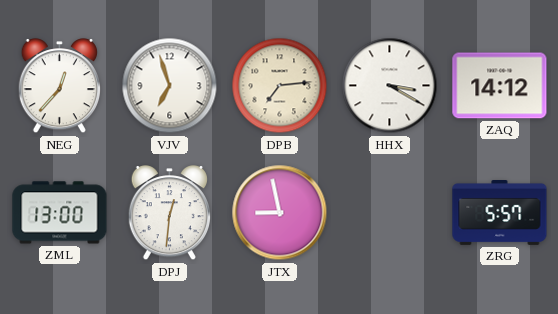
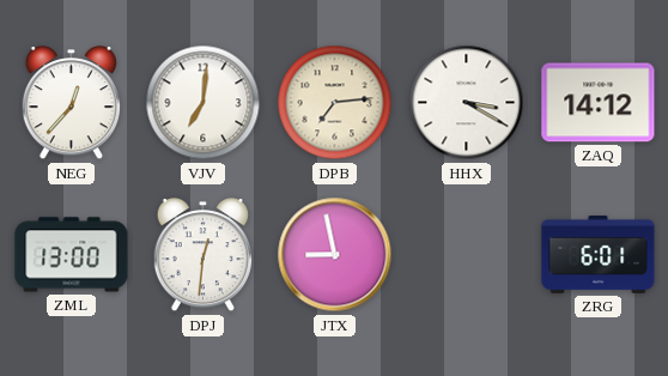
VJV: 6:57 -> 7:01 (204, 103)
ZRG: 5:57 -> 6:01 (599, 255)
